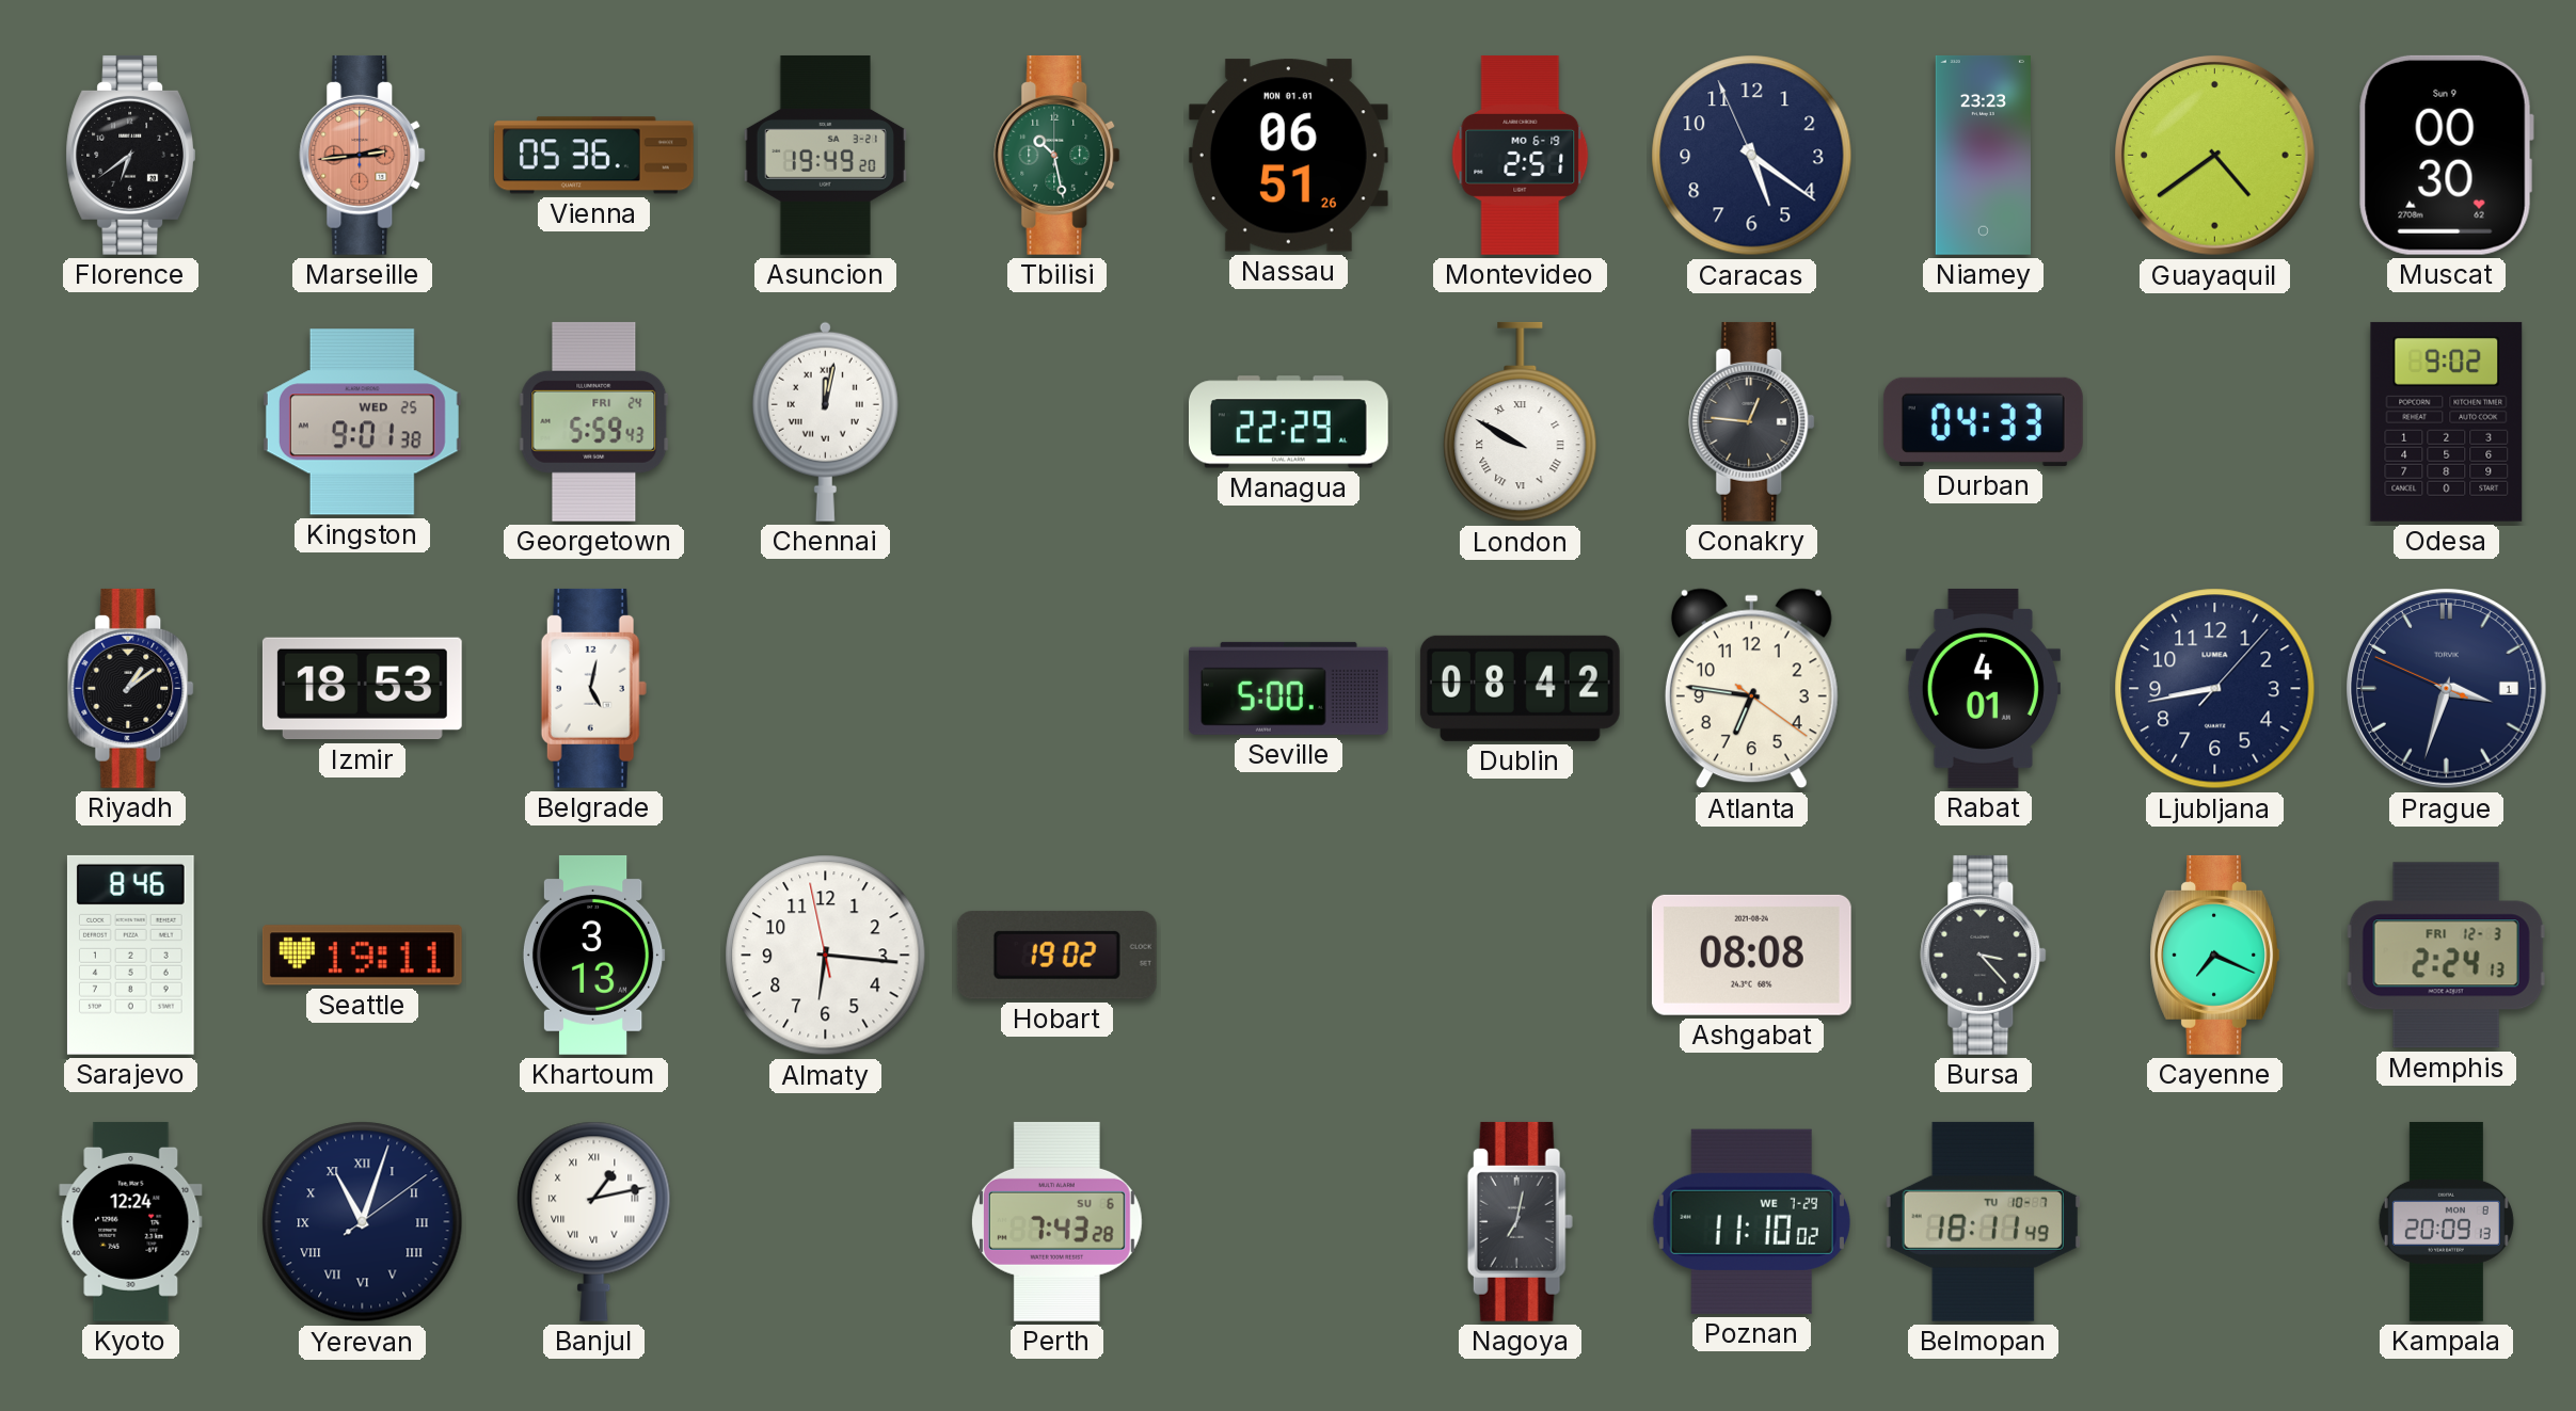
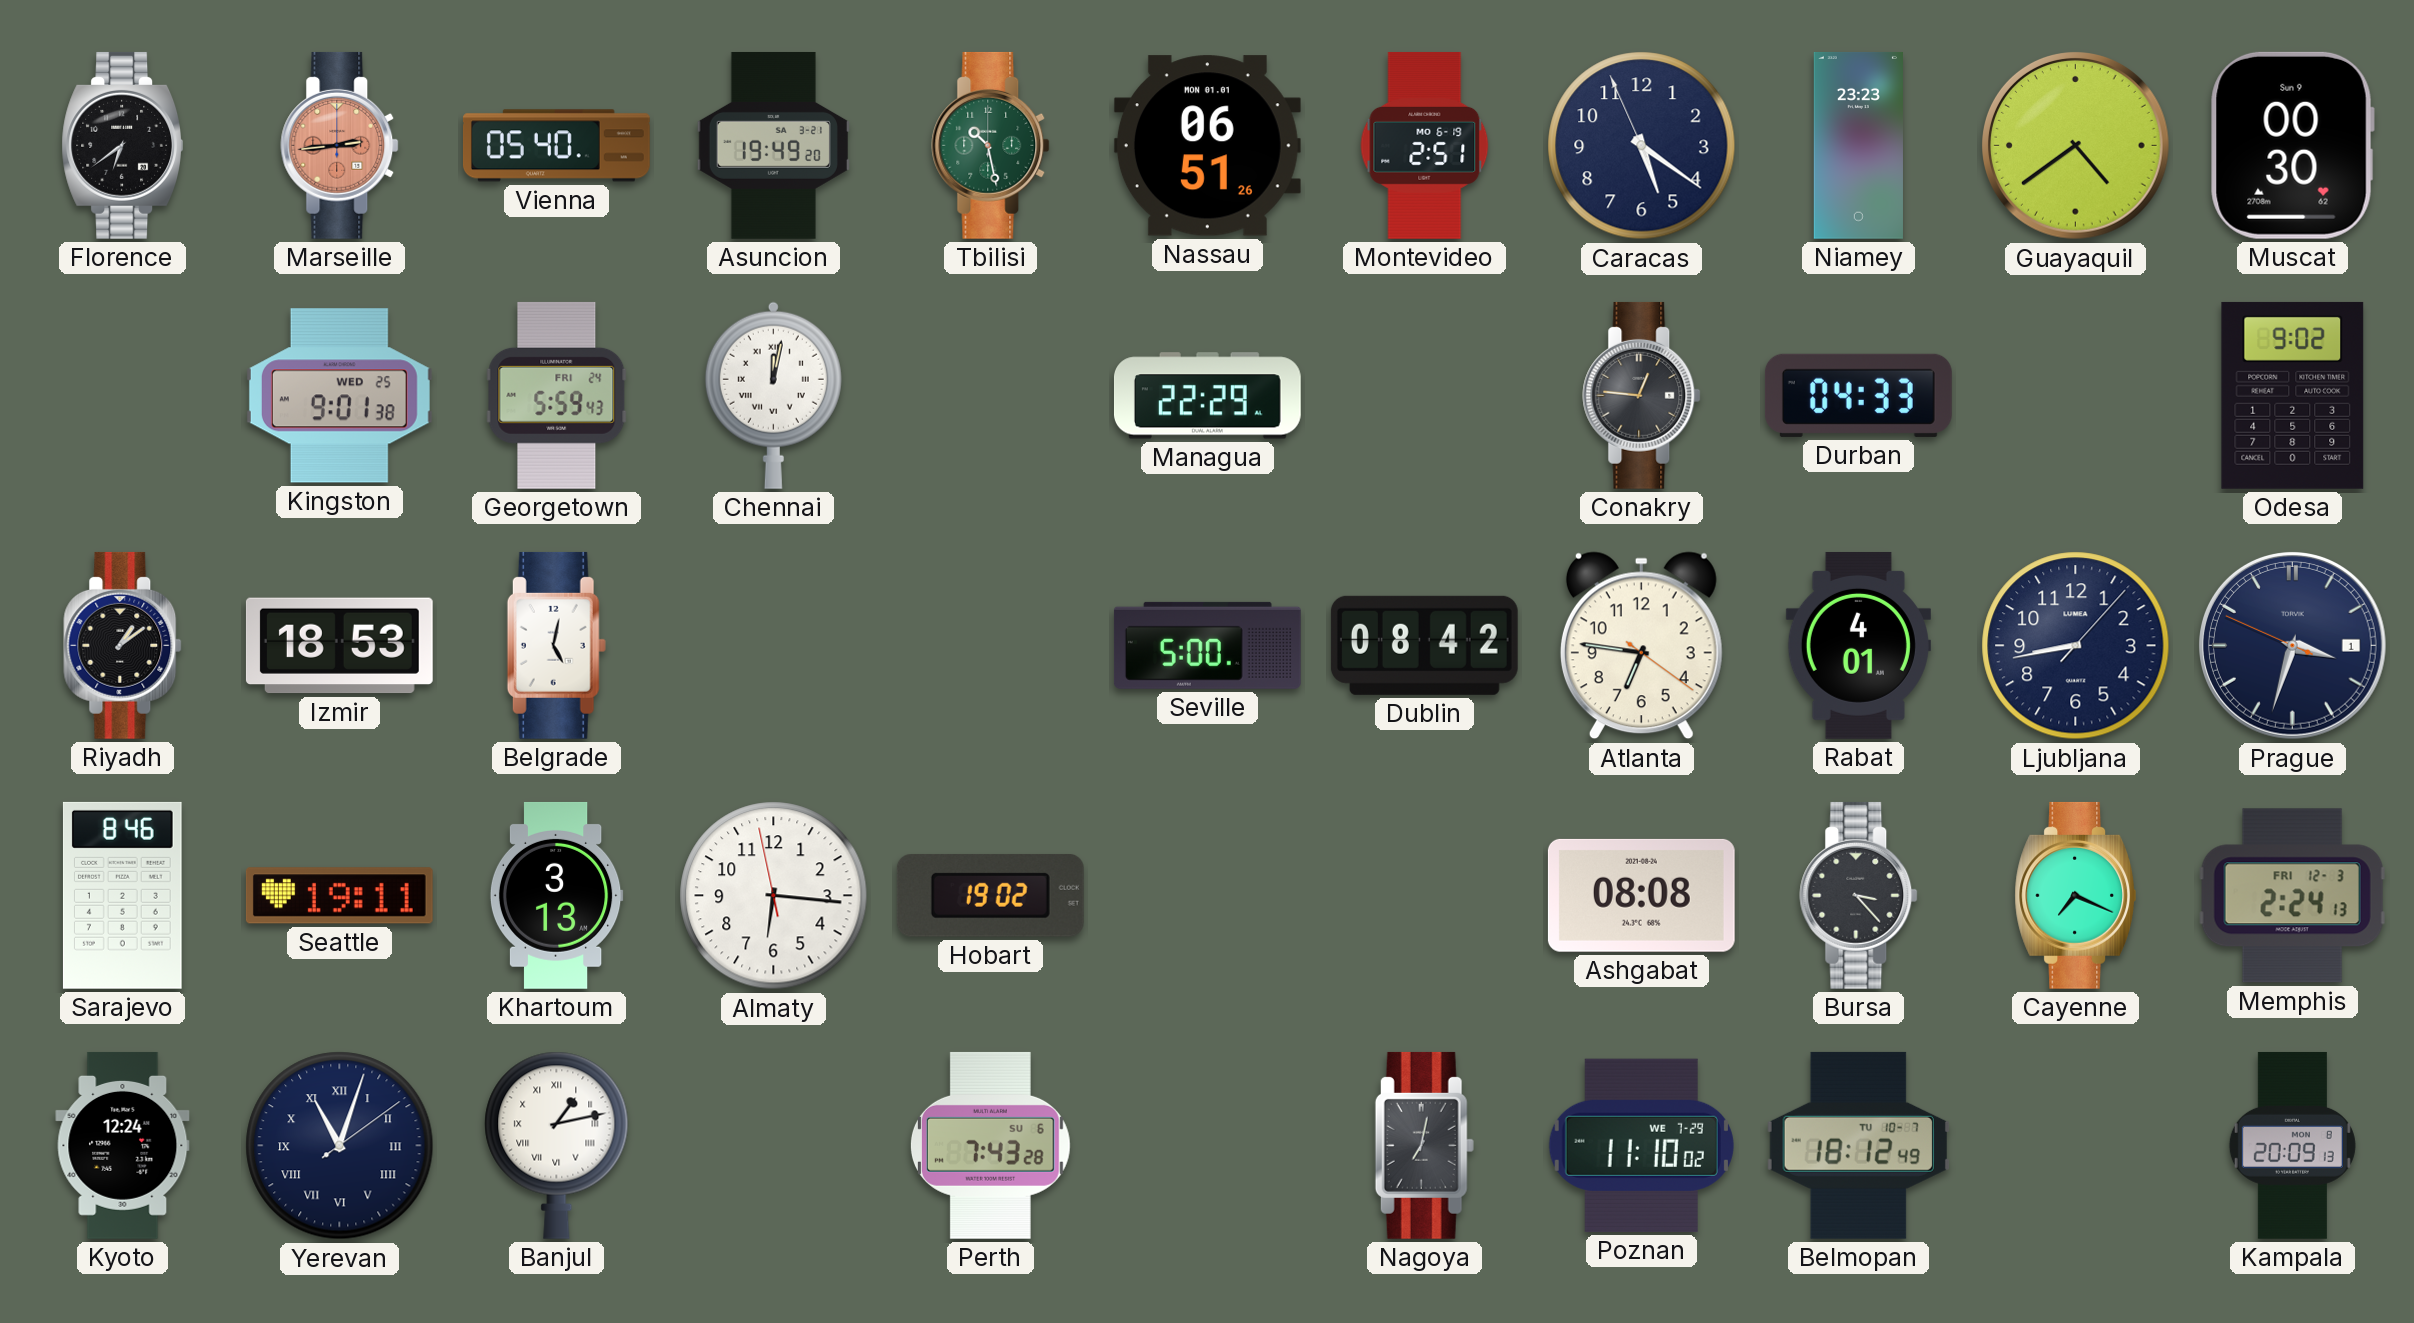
Vienna: 05:36 -> 05:40 (556, 146)
London: 9:50 -> none (1521, 422)
Belmopan: 18:11 -> 18:12 (1858, 1145)
